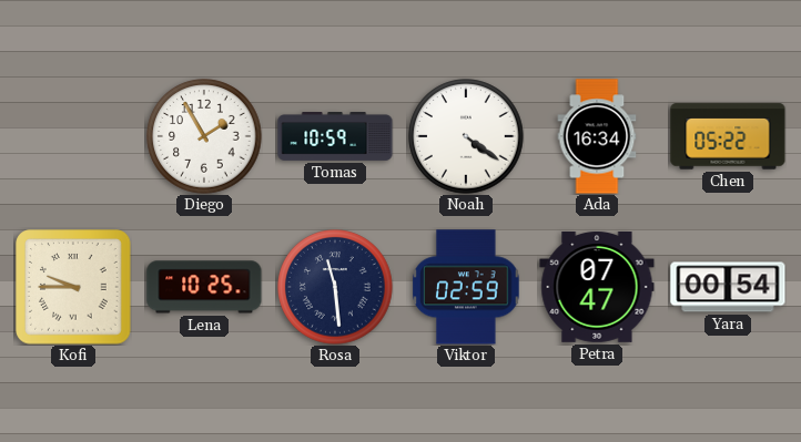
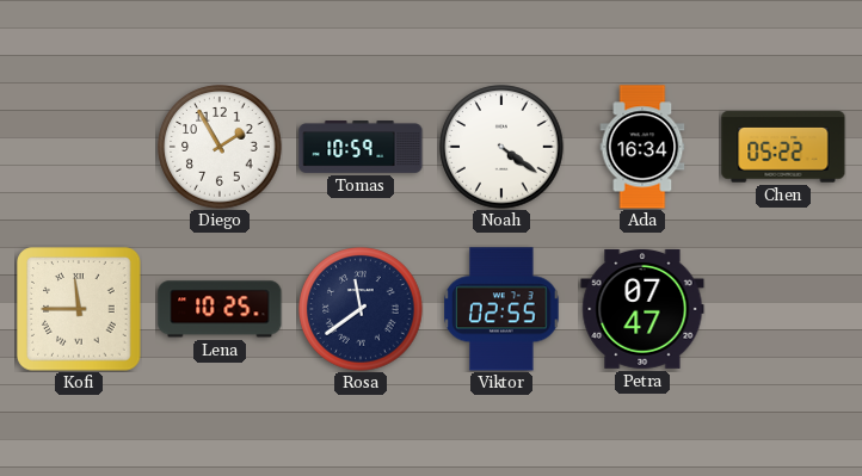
Kofi: 9:45 -> 11:45 (79, 309)
Rosa: 11:29 -> 11:39 (361, 309)
Viktor: 02:59 -> 02:55 (501, 309)
Yara: 00:54 -> none (728, 287)
